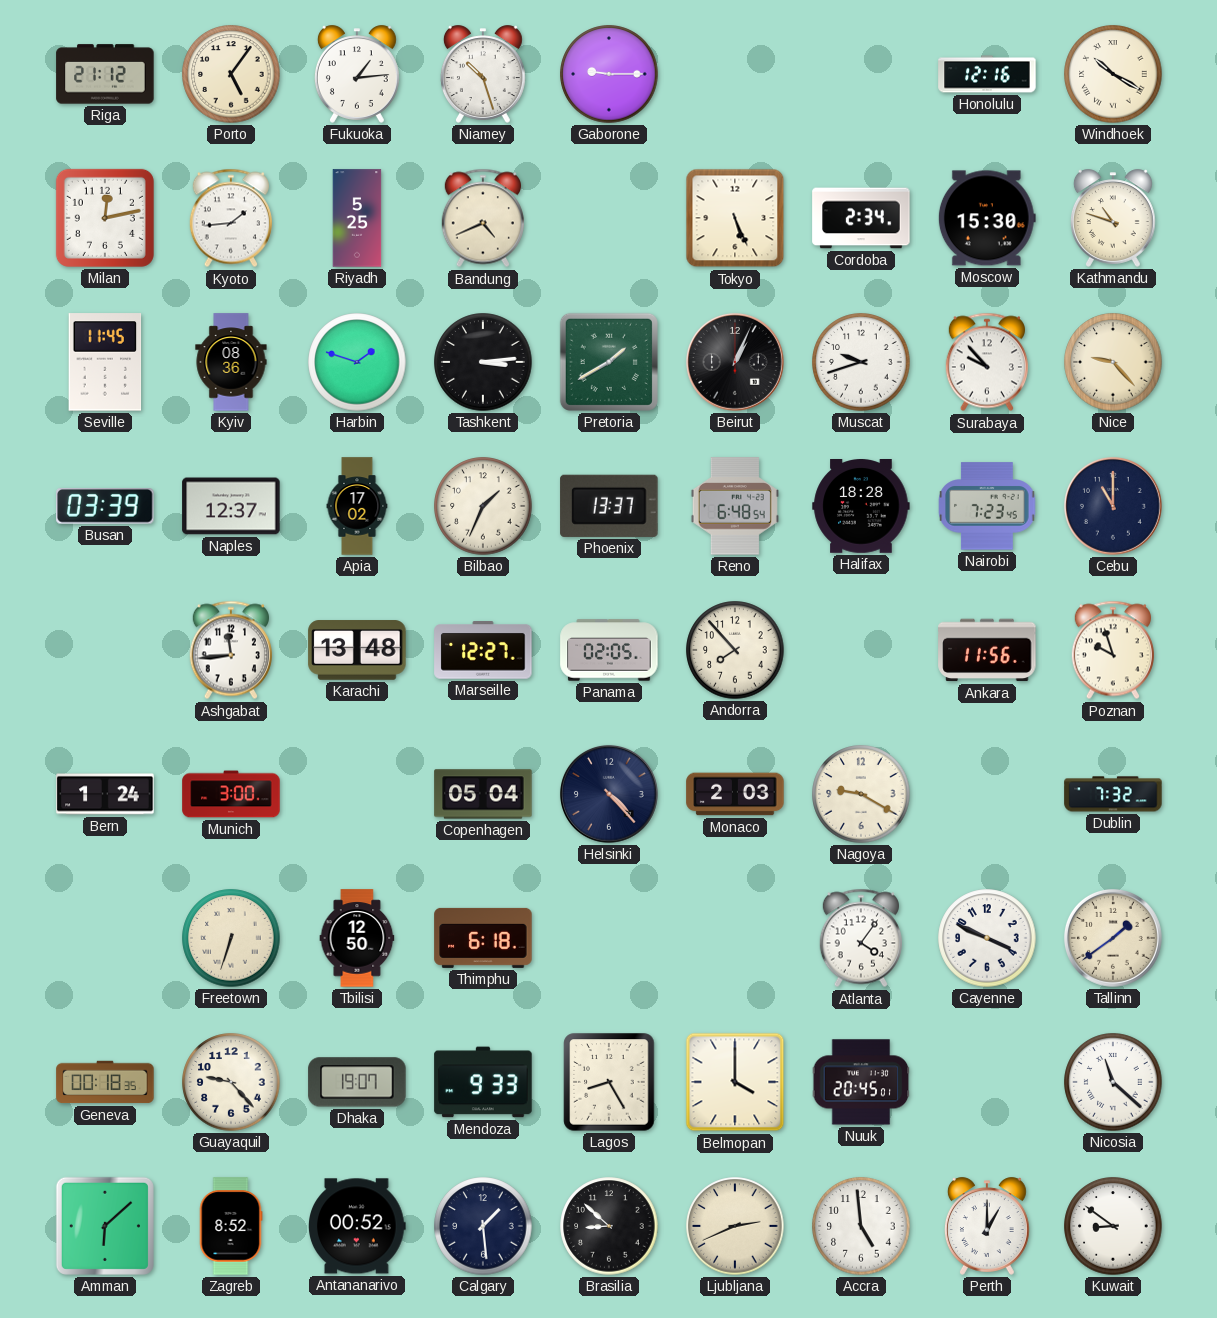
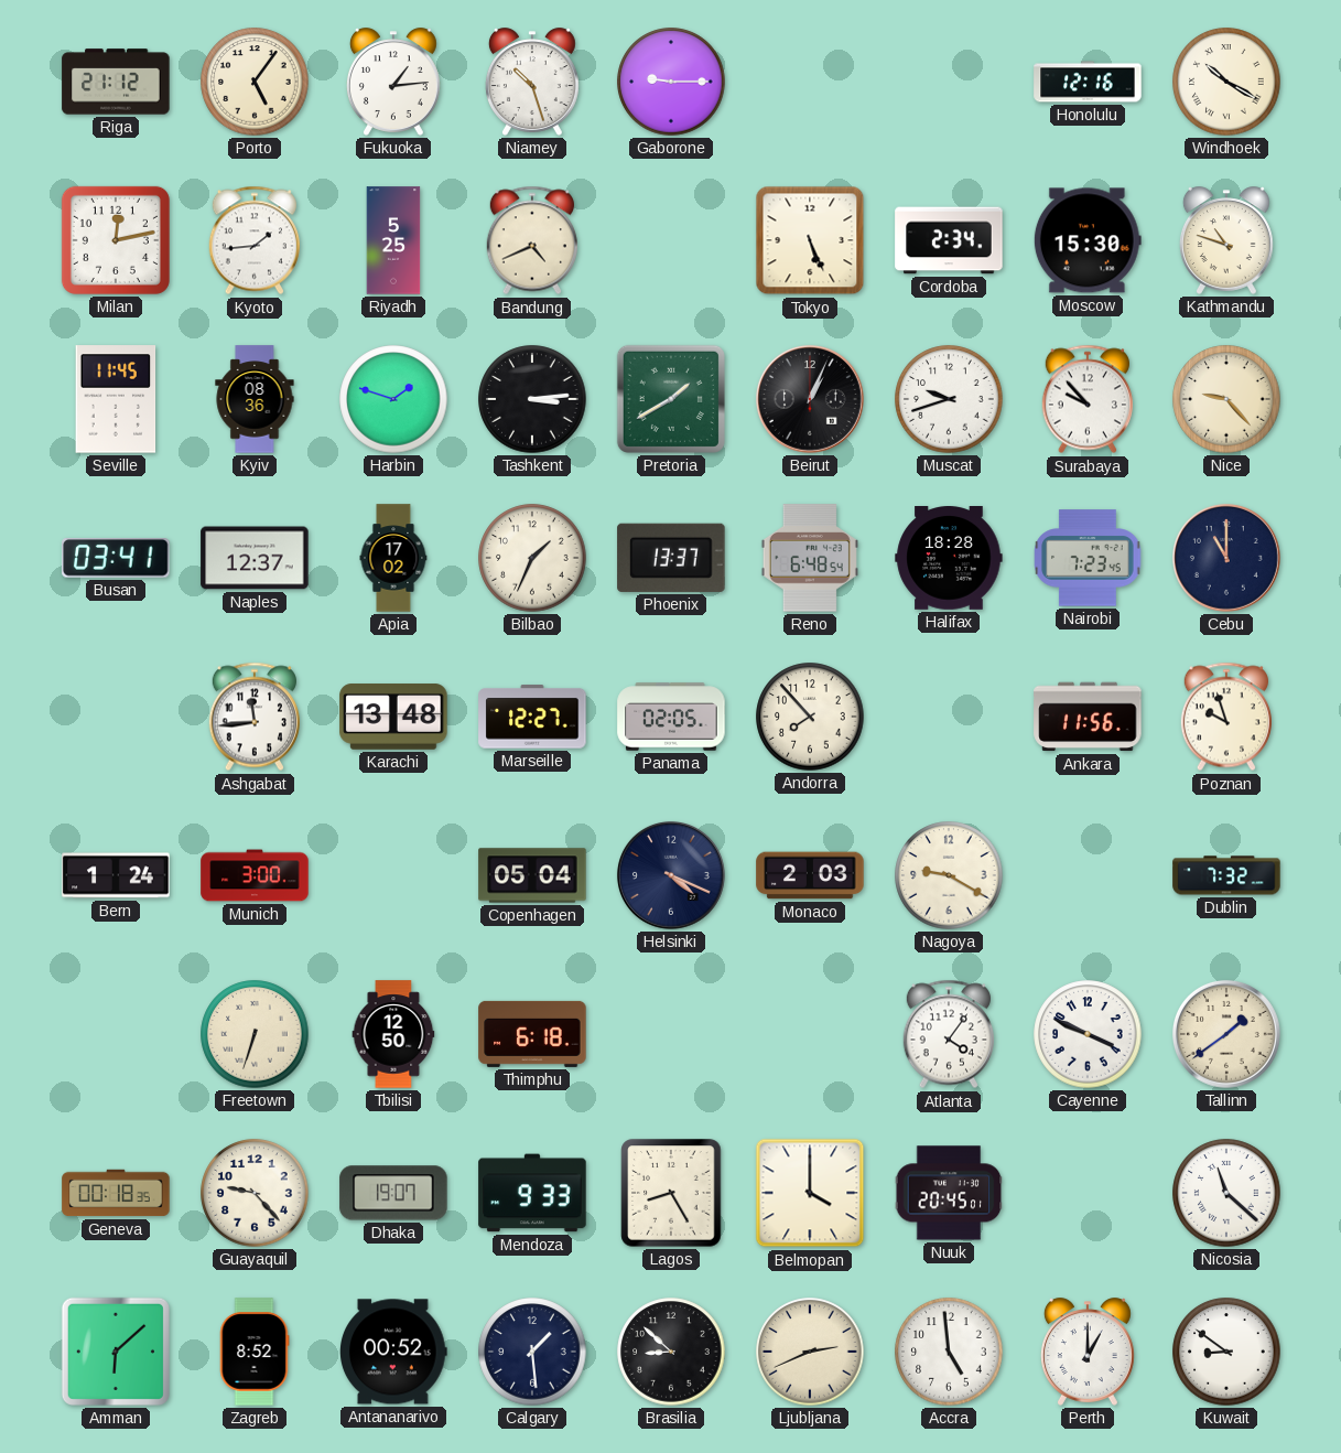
Busan: 03:39 -> 03:41 (116, 558)
Helsinki: 4:23 -> 4:19 (671, 875)
